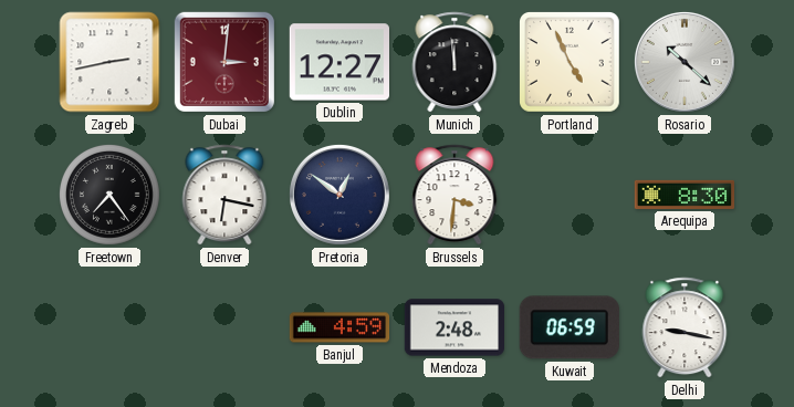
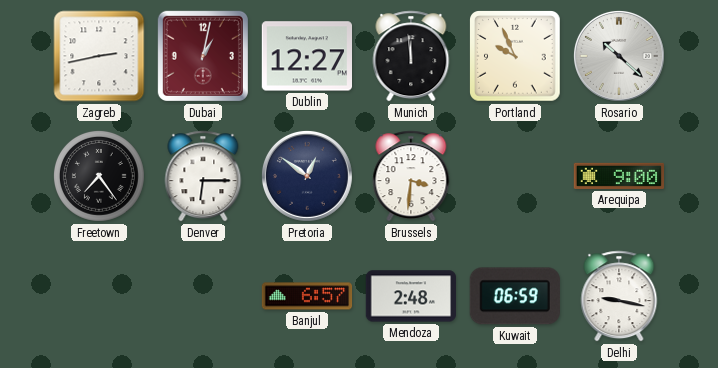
Dubai: 3:01 -> 1:02 (203, 56)
Portland: 4:56 -> 9:56 (516, 57)
Denver: 6:17 -> 6:15 (203, 176)
Arequipa: 8:30 -> 9:00 (618, 176)
Banjul: 4:59 -> 6:57 (307, 296)
